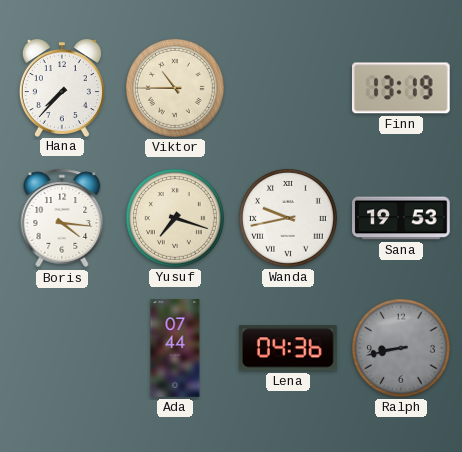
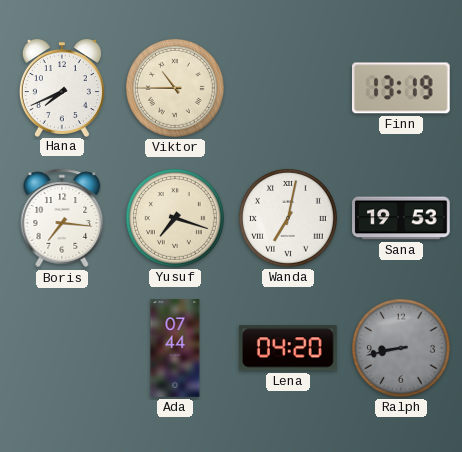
Hana: 7:37 -> 7:41 (62, 88)
Boris: 4:16 -> 7:16 (62, 218)
Wanda: 9:43 -> 7:02 (288, 218)
Lena: 04:36 -> 04:20 (288, 348)
